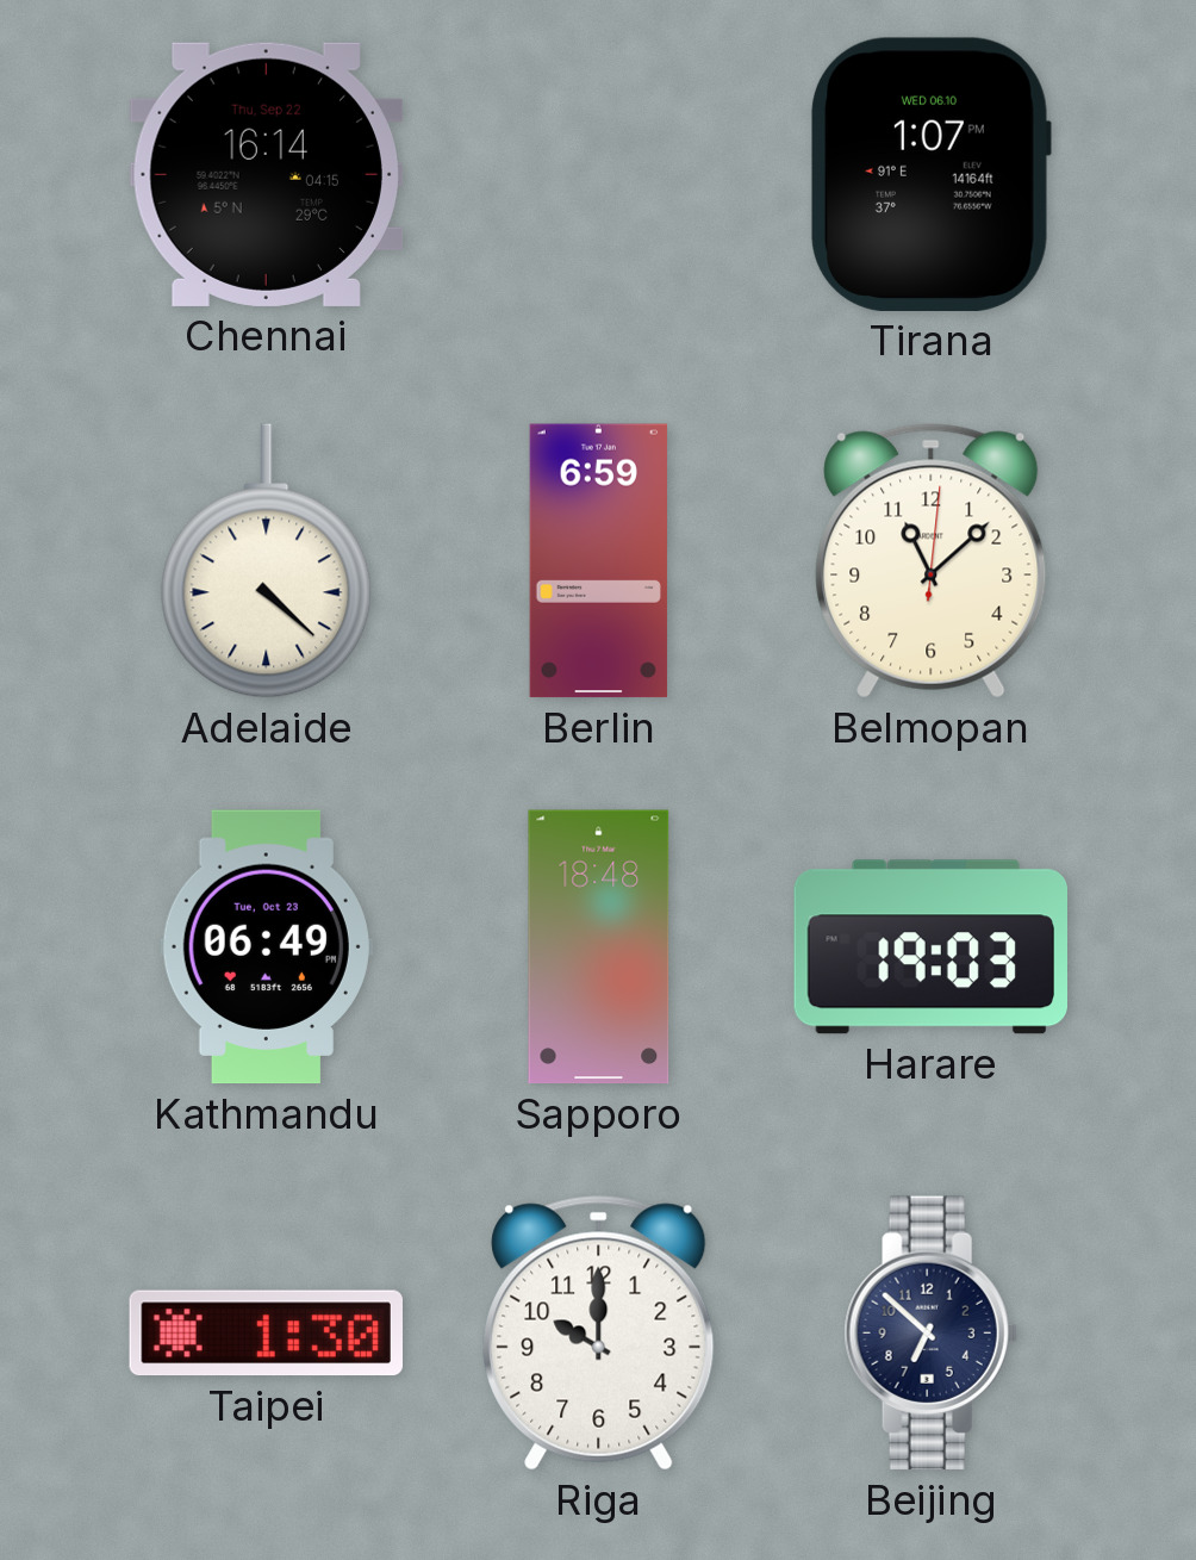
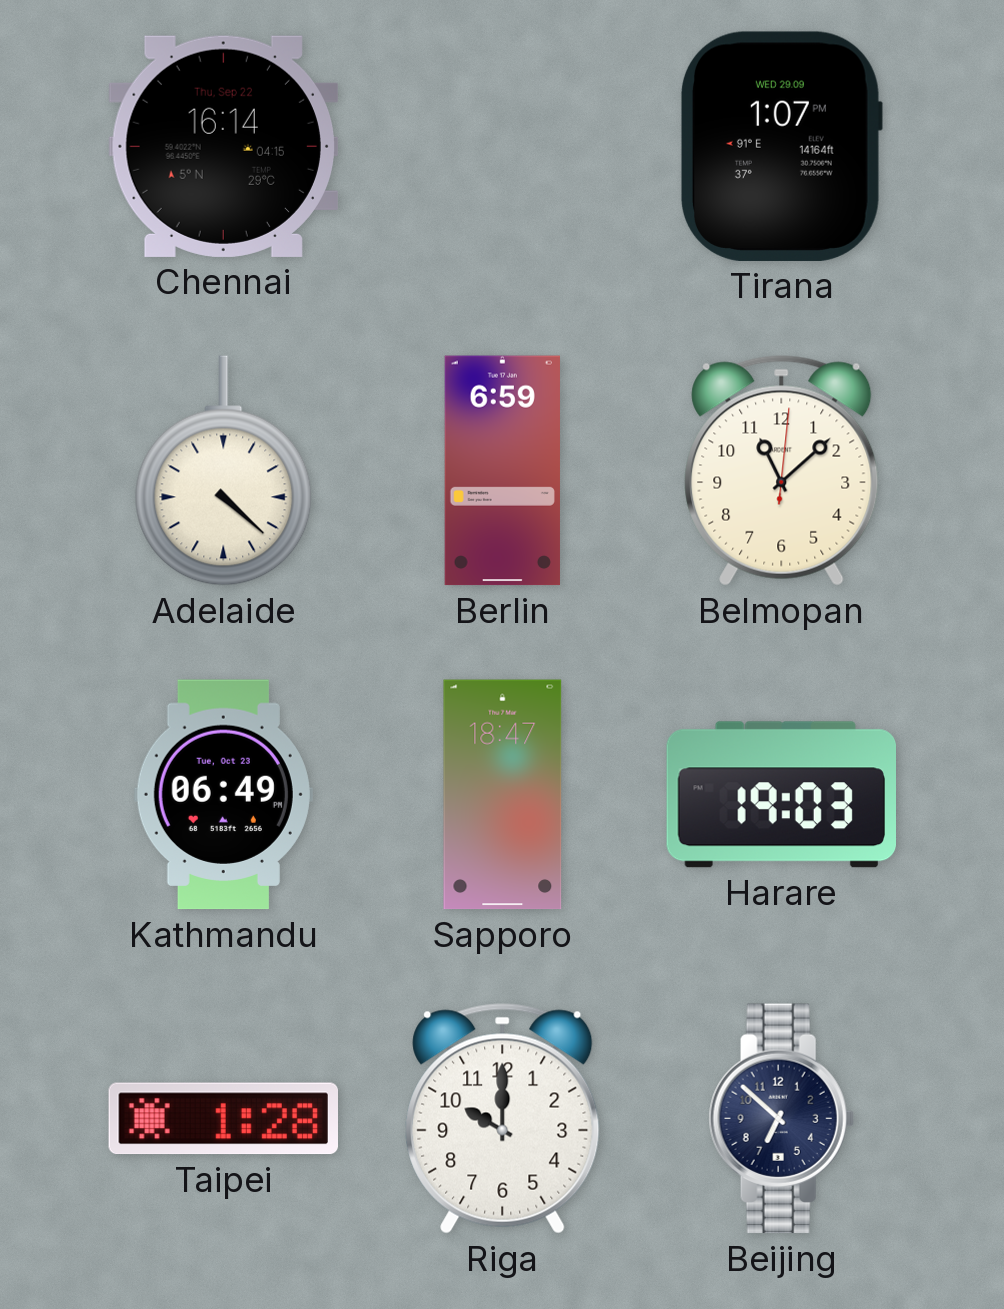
Tirana date: WED 06.10 -> WED 29.09 (781, 146)
Sapporo: 18:48 -> 18:47 (503, 795)
Taipei: 1:30 -> 1:28 (223, 1119)
